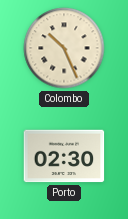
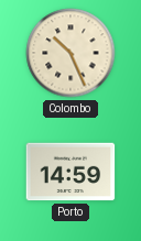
Porto: 02:30 -> 14:59 (70, 172)
